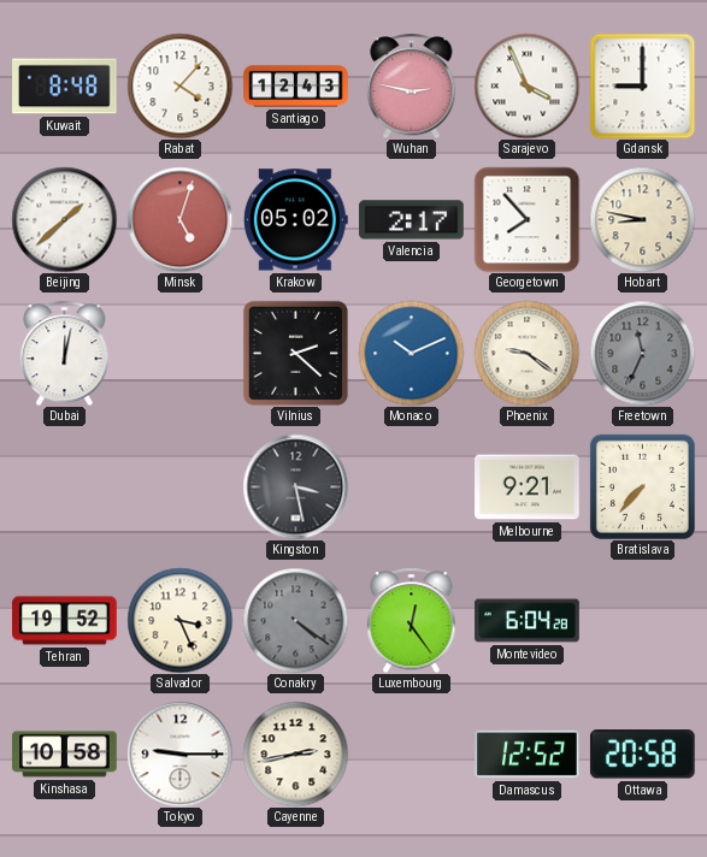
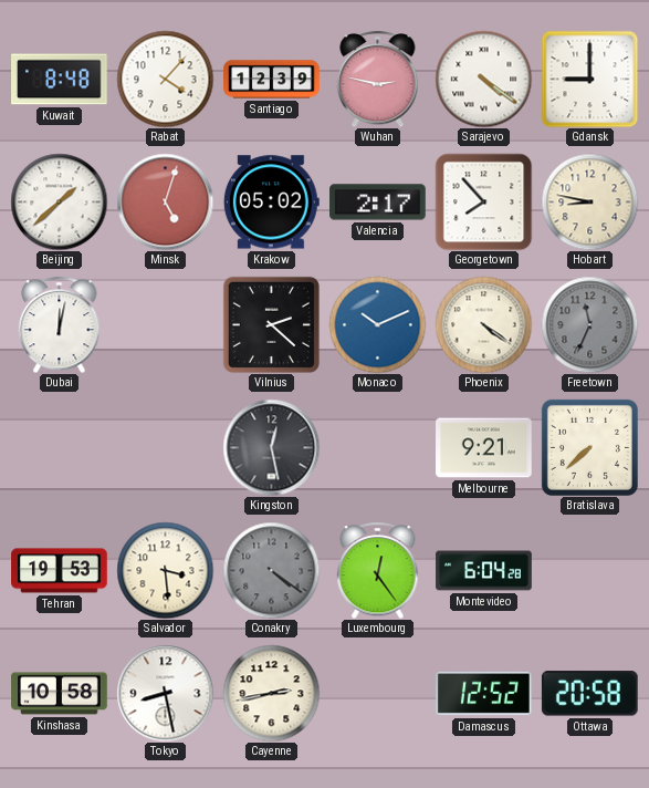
Santiago: 12:43 -> 12:39 (272, 80)
Sarajevo: 3:56 -> 4:21 (483, 79)
Phoenix: 9:21 -> 4:21 (483, 324)
Kingston: 3:28 -> 12:28 (271, 447)
Bratislava: 7:37 -> 7:38 (589, 447)
Tehran: 19:52 -> 19:53 (60, 571)
Salvador: 3:26 -> 3:29 (165, 570)
Tokyo: 9:15 -> 8:28 (165, 693)
